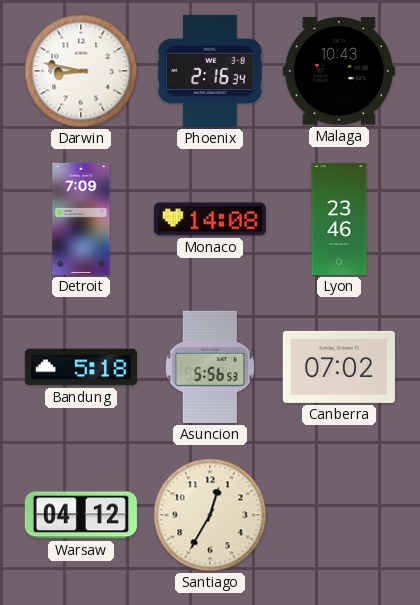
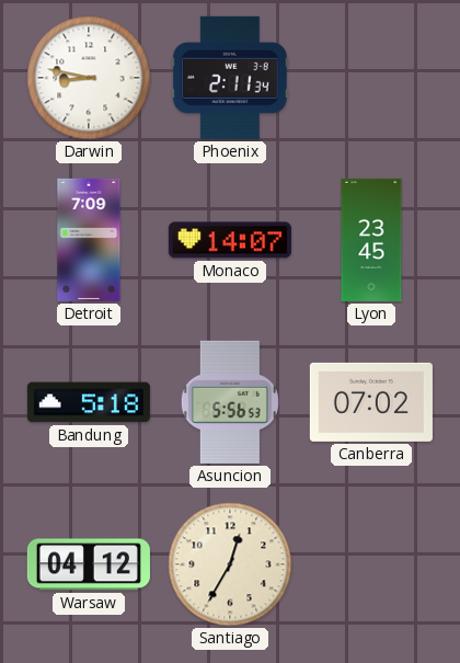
Phoenix: 2:16 -> 2:11 (230, 78)
Malaga: 10:43 -> none (339, 71)
Monaco: 14:08 -> 14:07 (230, 240)
Lyon: 23:46 -> 23:45 (371, 240)
